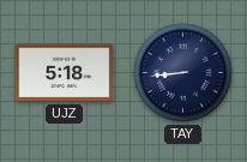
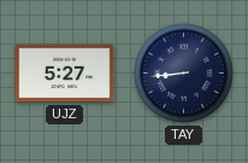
UJZ: 5:18 -> 5:27 (65, 74)
